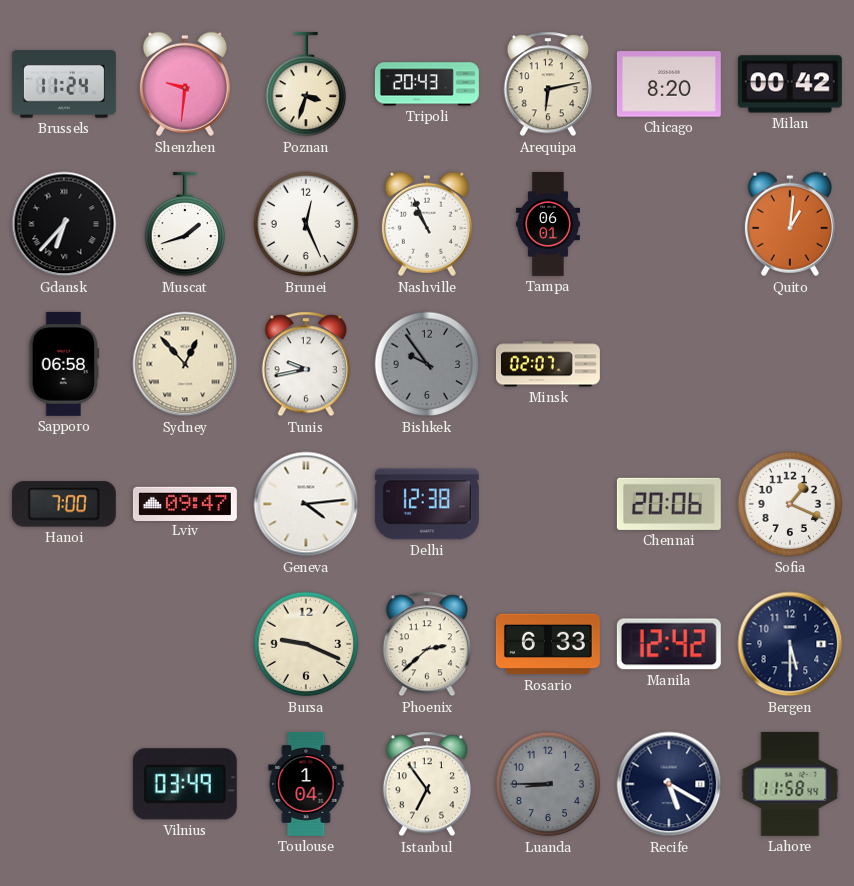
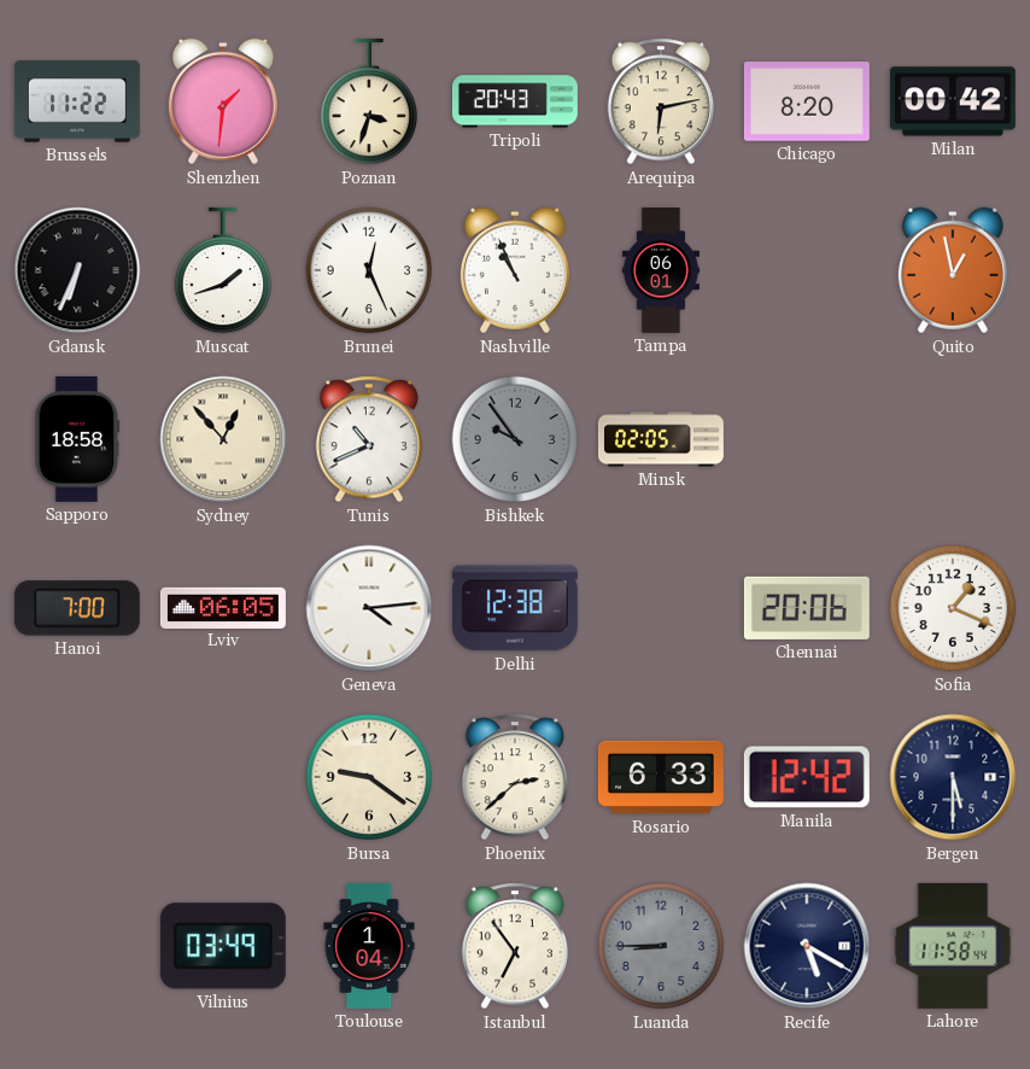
Brussels: 11:24 -> 11:22 (77, 101)
Shenzhen: 9:31 -> 1:31 (223, 101)
Gdansk: 6:37 -> 6:34 (77, 270)
Quito: 1:01 -> 12:58 (953, 270)
Sapporo: 06:58 -> 18:58 (77, 439)
Tunis: 9:43 -> 10:41 (369, 439)
Minsk: 02:07 -> 02:05 (661, 439)
Lviv: 09:47 -> 06:05 (223, 607)
Bursa: 9:19 -> 9:21 (369, 777)
